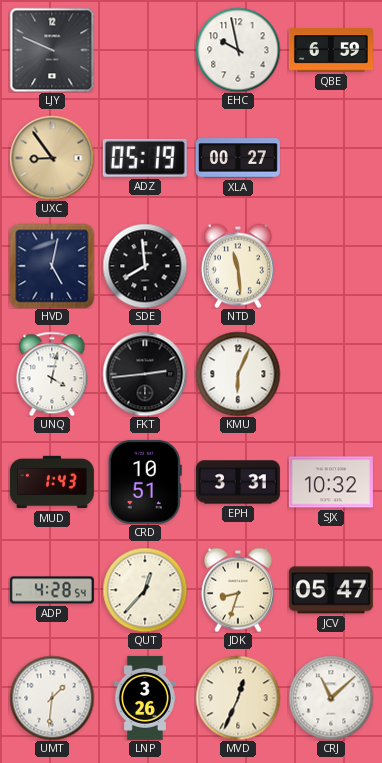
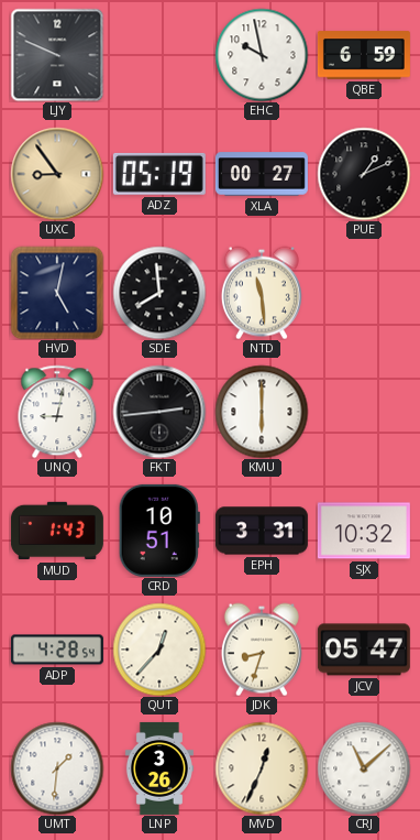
PUE: none -> 1:11 (364, 174)
UNQ: 4:02 -> 9:02 (57, 412)
KMU: 6:04 -> 6:00 (262, 412)
